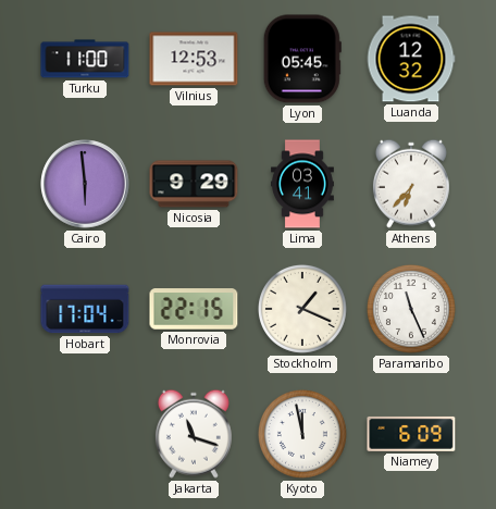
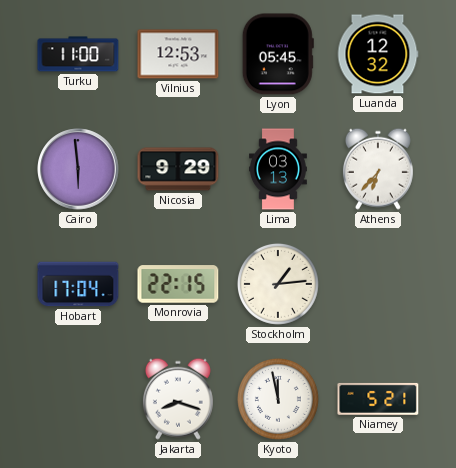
Lima: 03:41 -> 03:13 (279, 169)
Stockholm: 1:19 -> 1:14 (278, 284)
Paramaribo: 11:26 -> none (411, 309)
Jakarta: 11:18 -> 8:18 (178, 399)
Niamey: 6:09 -> 5:21 (378, 399)
